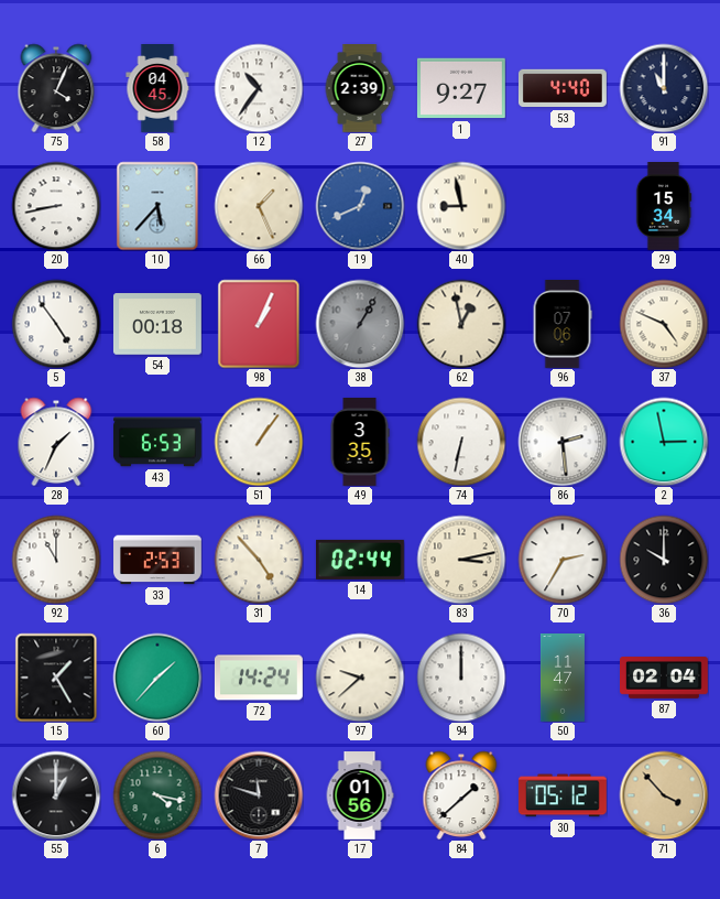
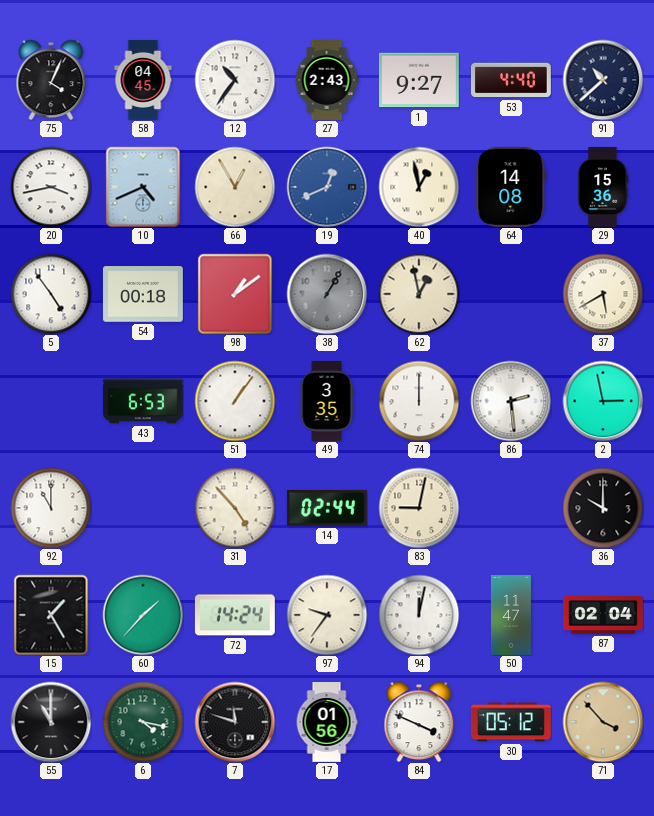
27: 2:39 -> 2:43 (327, 81)
91: 11:00 -> 10:38 (603, 80)
20: 8:43 -> 3:43 (51, 187)
10: 5:37 -> 4:41 (143, 187)
66: 1:26 -> 12:55 (235, 187)
40: 8:58 -> 12:58 (419, 187)
64: none -> 14:08 (511, 187)
29: 15:34 -> 15:36 (603, 188)
98: 1:04 -> 1:09 (235, 294)
96: 07:06 -> none (563, 325)
37: 4:49 -> 5:40 (603, 294)
28: 1:34 -> none (56, 442)
74: 6:32 -> 12:00 (419, 401)
33: 2:53 -> none (159, 560)
83: 3:13 -> 9:02 (419, 508)
70: 2:35 -> none (563, 560)
97: 9:38 -> 9:36 (327, 615)
94: 12:00 -> 12:02 (419, 615)
55: 1:00 -> 11:00 (51, 722)
84: 1:38 -> 3:49 (419, 722)
